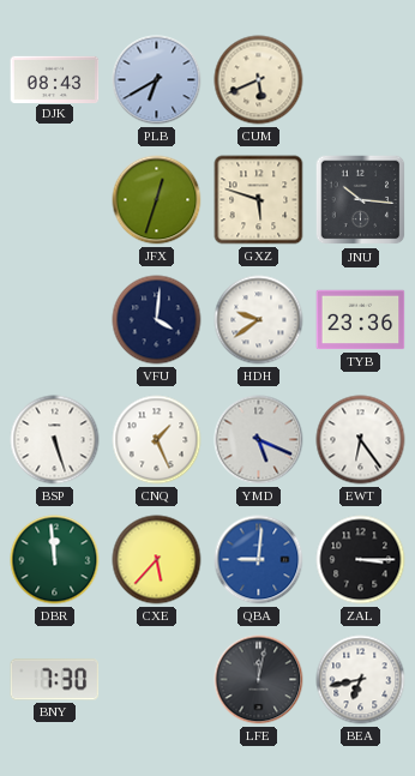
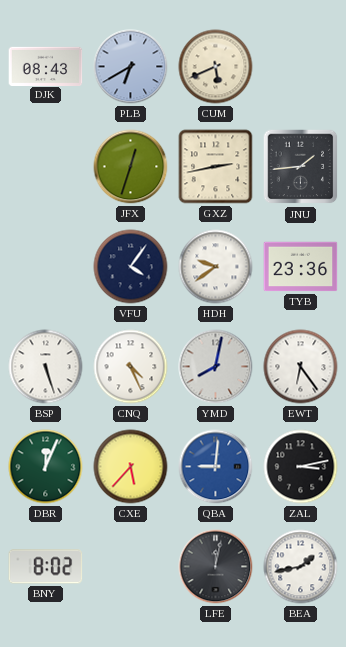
GXZ: 5:48 -> 2:43 (216, 167)
JNU: 10:16 -> 1:44 (301, 167)
VFU: 4:01 -> 4:06 (131, 267)
CNQ: 1:26 -> 4:26 (131, 367)
YMD: 5:19 -> 8:02 (216, 367)
DBR: 11:59 -> 12:04 (46, 467)
ZAL: 3:15 -> 3:13 (301, 467)
BNY: 7:30 -> 8:02 (46, 567)
BEA: 6:43 -> 1:43 (301, 567)
